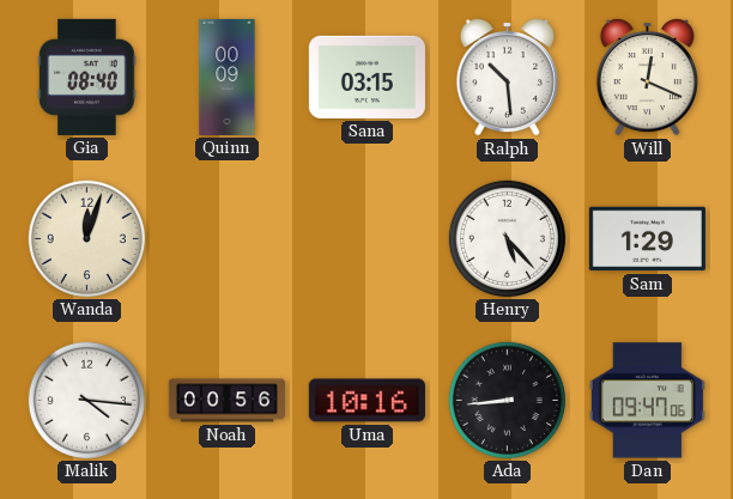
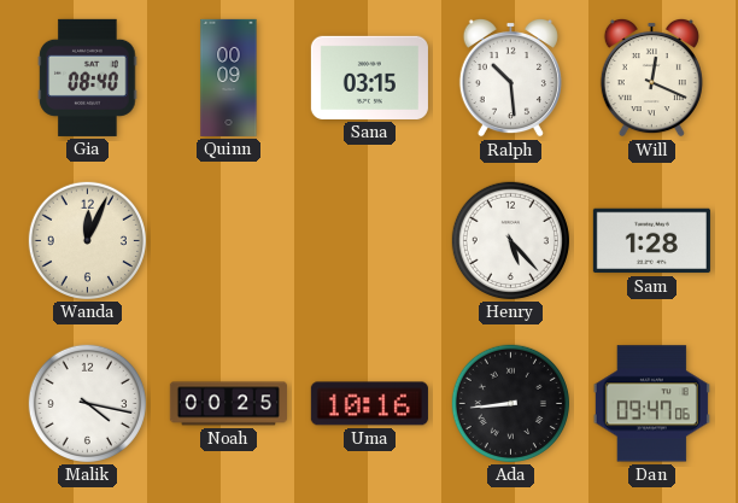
Wanda: 12:03 -> 12:04 (87, 240)
Sam: 1:29 -> 1:28 (651, 241)
Malik: 4:16 -> 4:17 (87, 403)
Noah: 00:56 -> 00:25 (228, 404)
